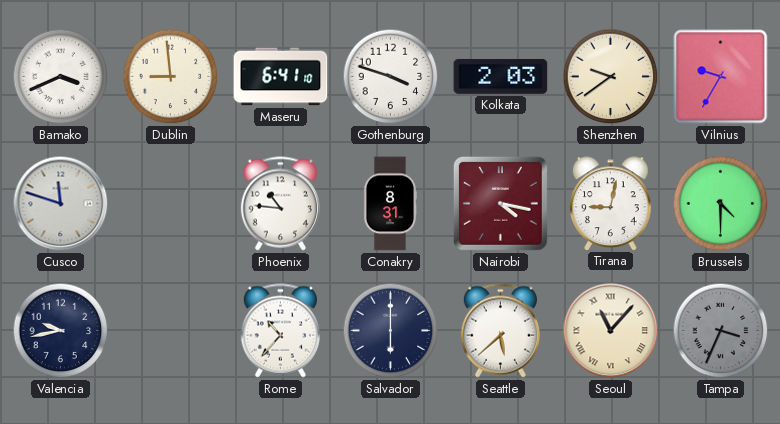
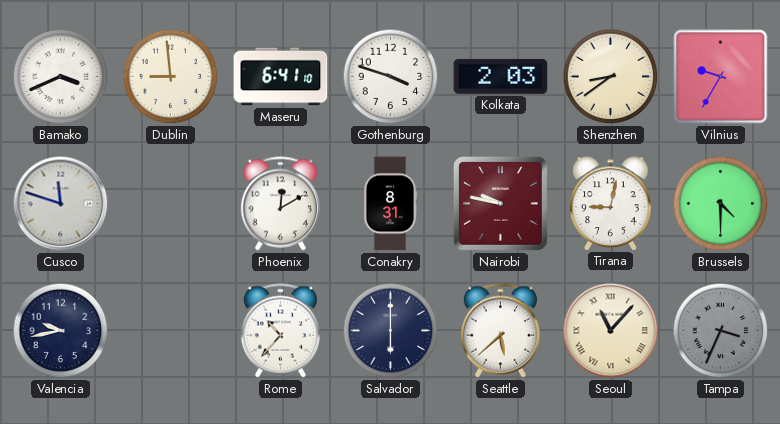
Shenzhen: 9:39 -> 8:39 (611, 77)
Phoenix: 10:46 -> 12:10 (280, 204)
Nairobi: 4:17 -> 9:47 (500, 203)
